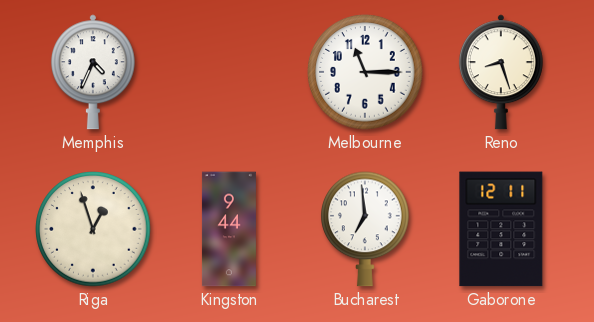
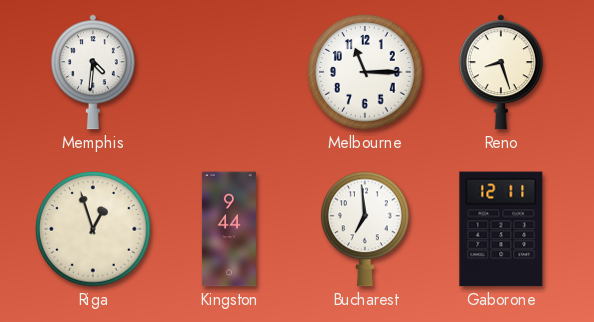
Memphis: 4:34 -> 4:31 (93, 72)
